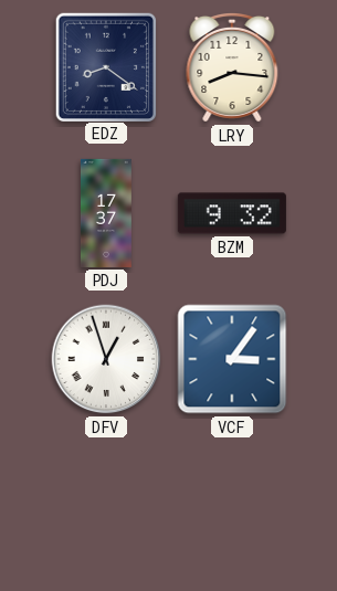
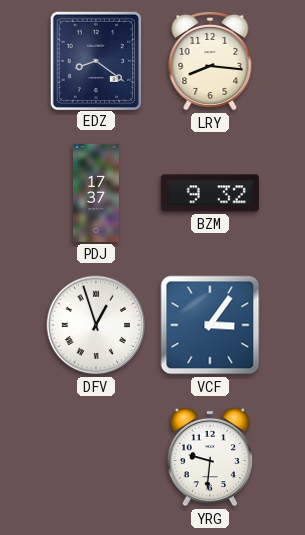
YRG: none -> 9:31 (210, 457)
